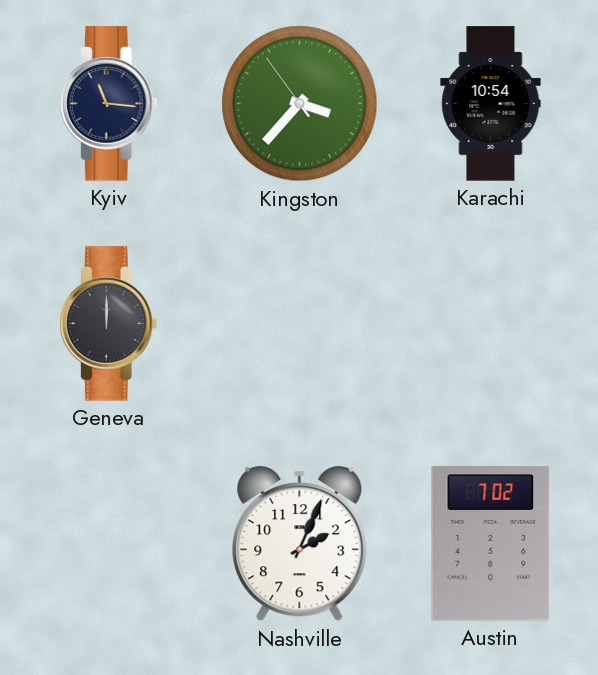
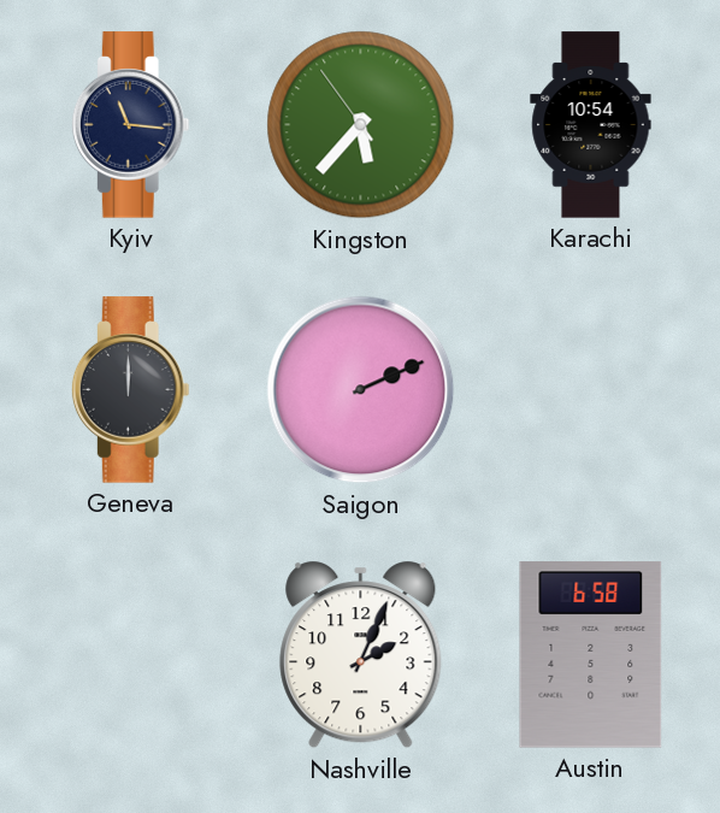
Kingston: 3:36 -> 5:36 (361, 125)
Saigon: none -> 2:11 (361, 390)
Austin: 7:02 -> 6:58 (591, 655)
